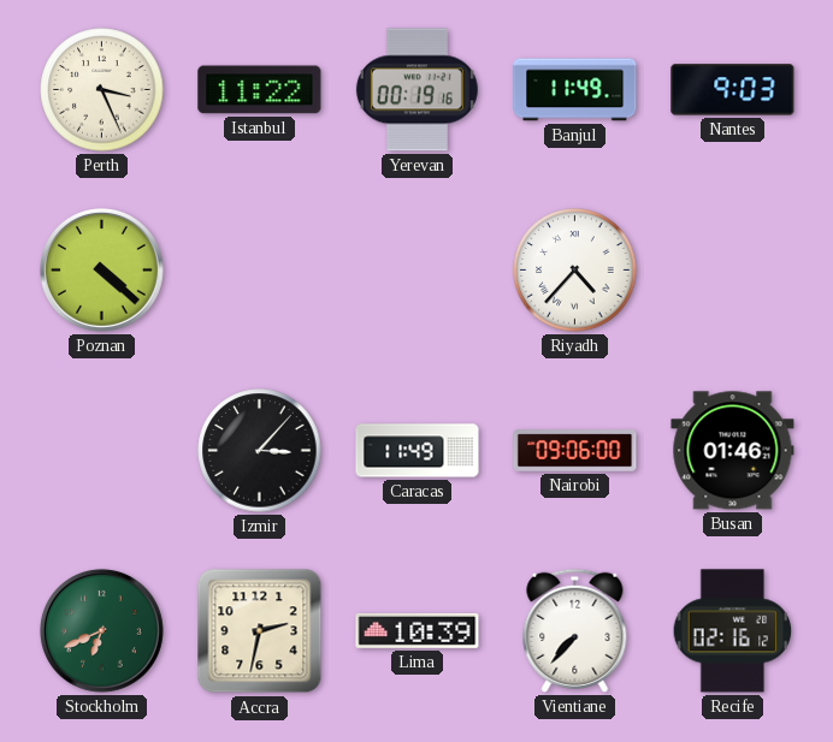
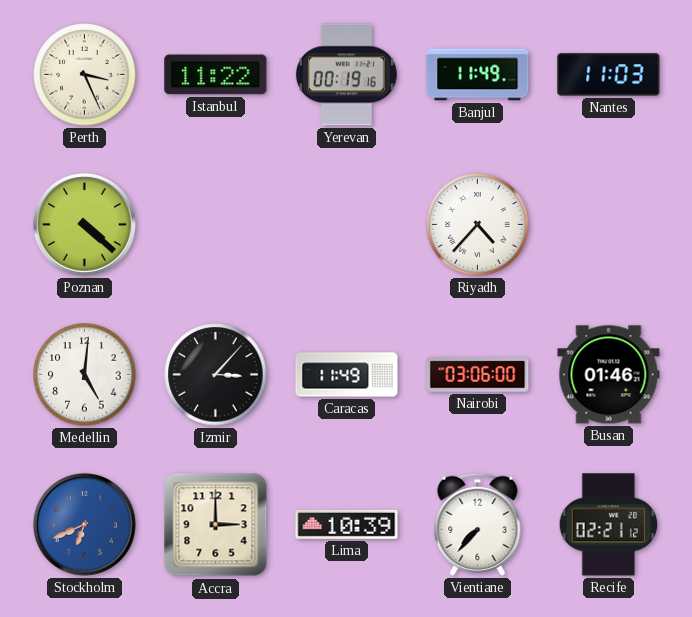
Nantes: 9:03 -> 11:03 (609, 75)
Medellin: none -> 5:01 (85, 375)
Nairobi: 09:06 -> 03:06 (478, 375)
Stockholm dial: green -> blue (84, 524)
Accra: 2:32 -> 3:00 (216, 525)
Recife: 02:16 -> 02:21 (609, 525)
